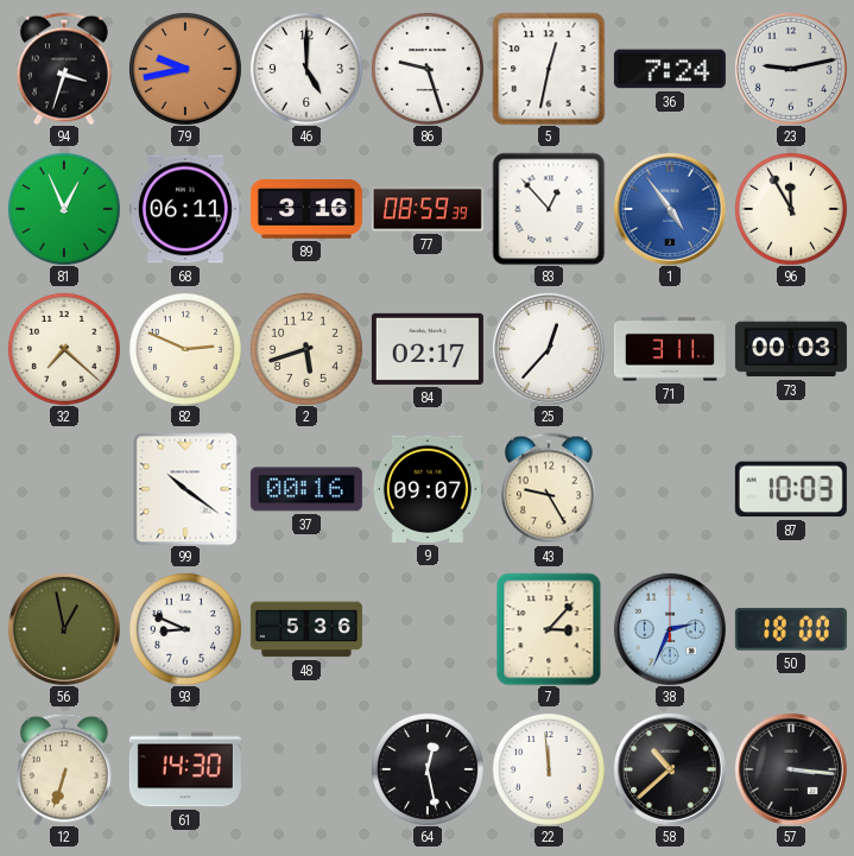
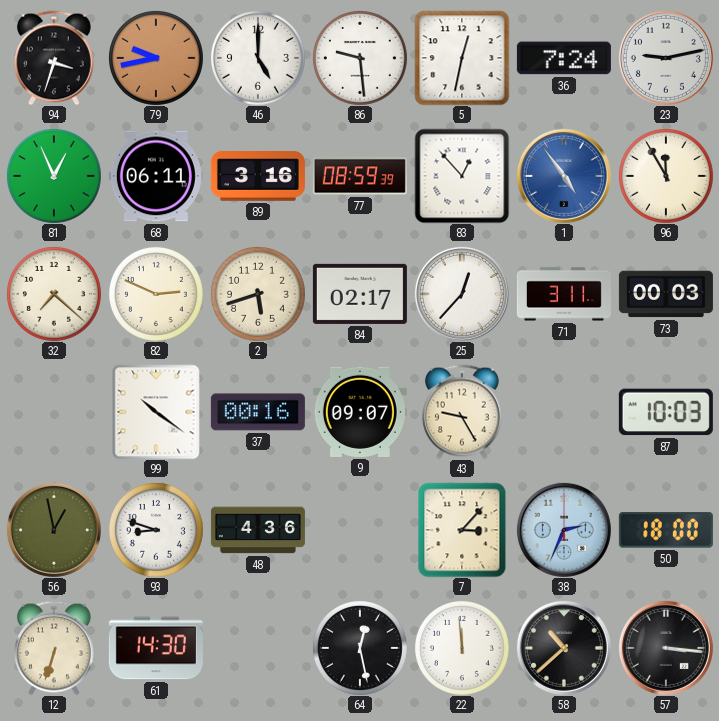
86: 9:27 -> 9:29 (360, 58)
93: 8:49 -> 8:48 (156, 530)
48: 5:36 -> 4:36 (258, 530)
